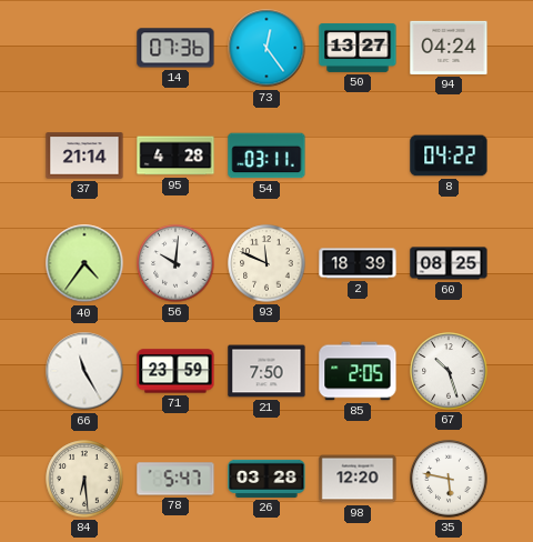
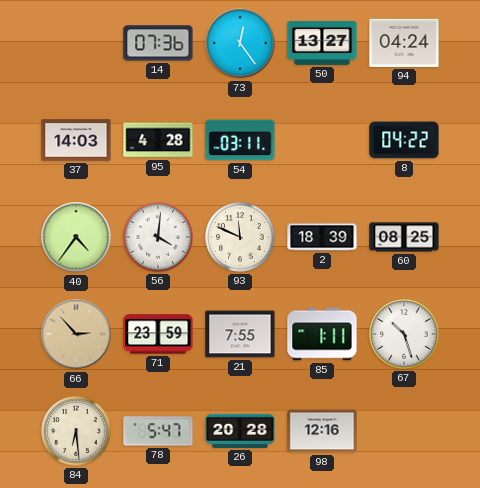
37: 21:14 -> 14:03 (76, 140)
56: 10:01 -> 4:01 (158, 237)
66: 11:25 -> 2:53 (76, 334)
66 dial: white -> champagne (76, 334)
21: 7:50 -> 7:55 (240, 334)
85: 2:05 -> 1:11 (322, 334)
26: 03:28 -> 20:28 (240, 431)
98: 12:20 -> 12:16 (322, 431)
35: 5:47 -> none (449, 479)
